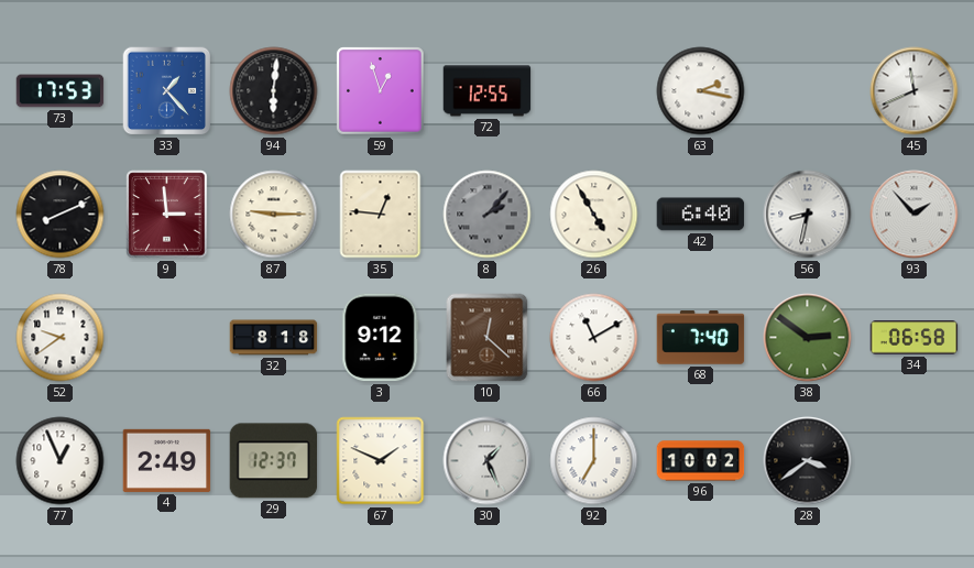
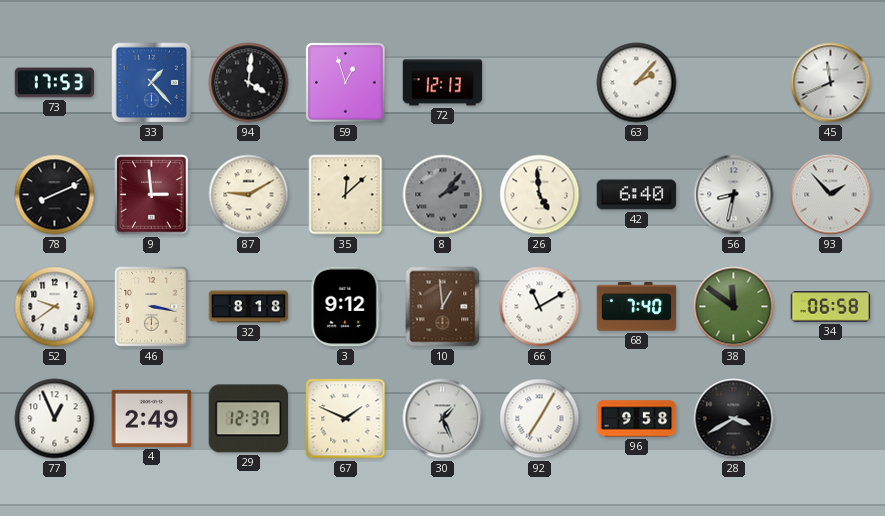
94: 6:01 -> 4:01 (249, 83)
72: 12:55 -> 12:13 (443, 83)
63: 2:17 -> 2:07 (637, 83)
87: 9:15 -> 9:10 (249, 195)
35: 12:46 -> 12:08 (346, 195)
26: 4:55 -> 4:59 (540, 195)
46: none -> 3:17 (152, 307)
10: 12:22 -> 12:59 (443, 307)
38: 2:51 -> 11:51 (734, 307)
92: 7:00 -> 7:05 (540, 419)
96: 10:02 -> 9:58 (637, 419)
28: 3:39 -> 3:40 (734, 419)
